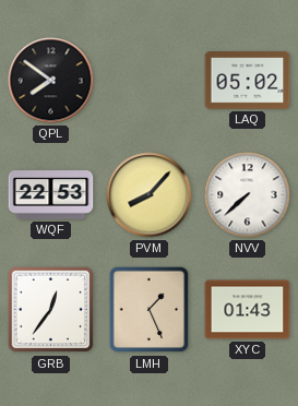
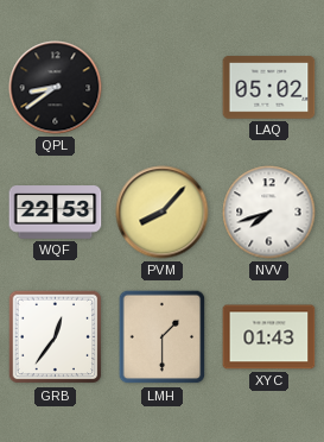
QPL: 7:51 -> 8:39 (56, 88)
NVV: 7:38 -> 7:42 (269, 213)
LMH: 1:26 -> 1:30 (163, 337)
